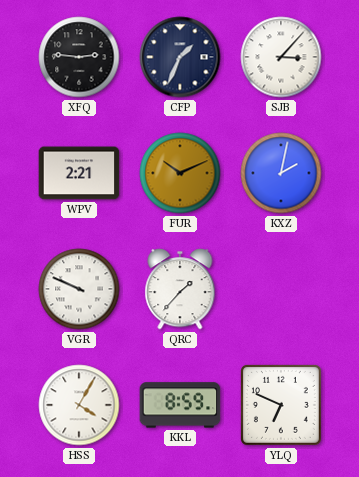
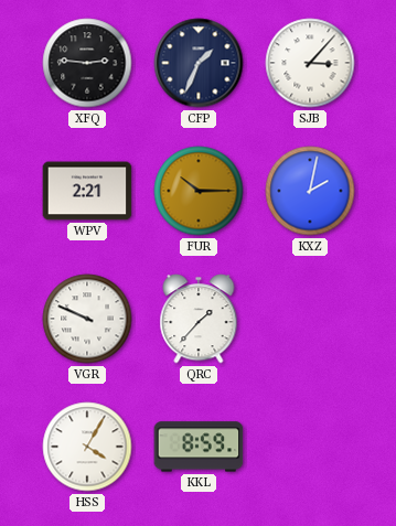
FUR: 10:11 -> 10:15 (199, 191)
YLQ: 6:49 -> none (281, 405)
